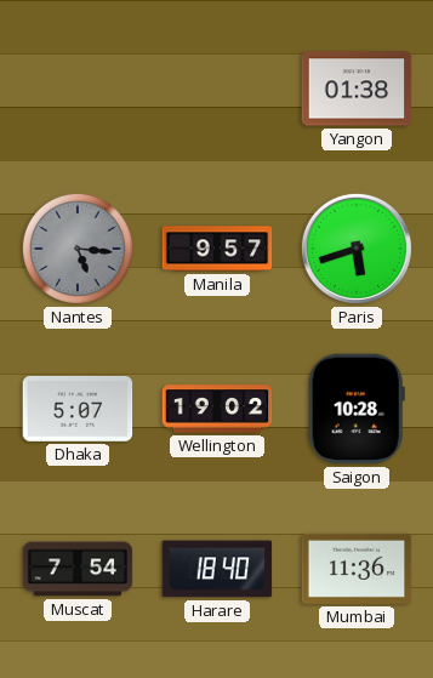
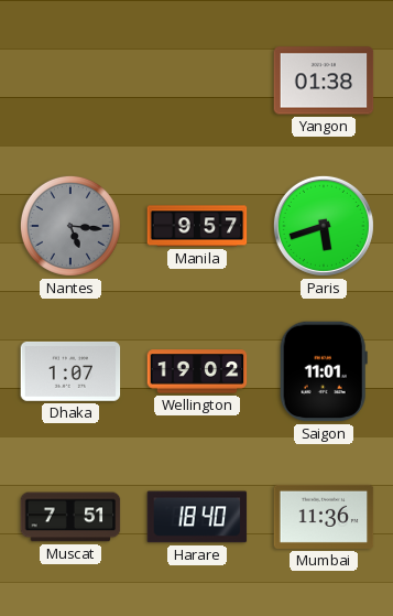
Dhaka: 5:07 -> 1:07 (70, 371)
Saigon: 10:28 -> 11:01 (324, 371)
Muscat: 7:54 -> 7:51 (70, 517)
